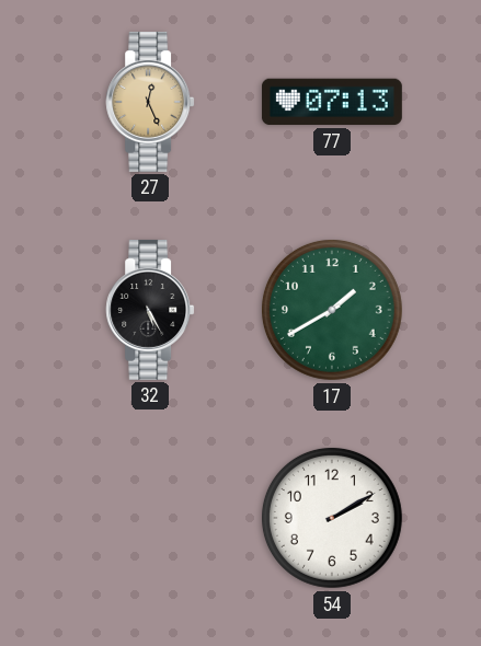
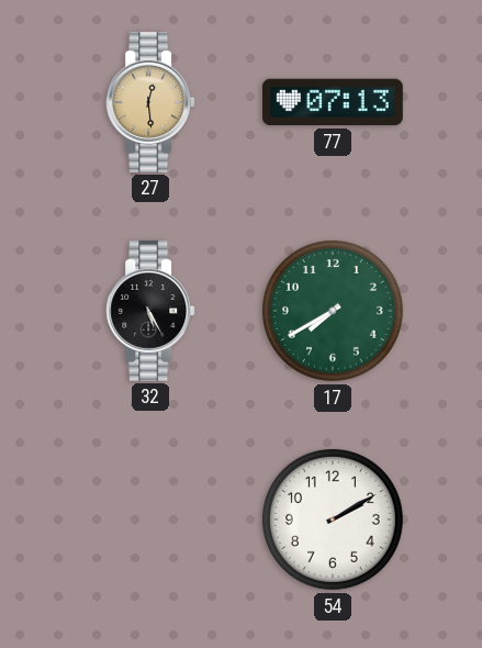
27: 12:26 -> 12:29 (150, 102)
17: 1:40 -> 7:40 (333, 311)
